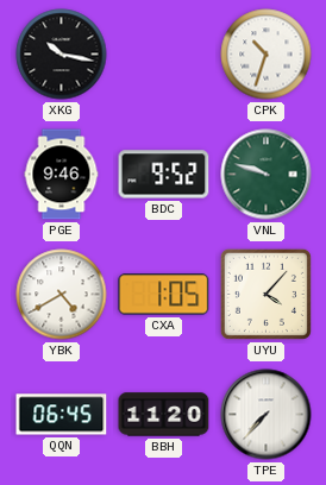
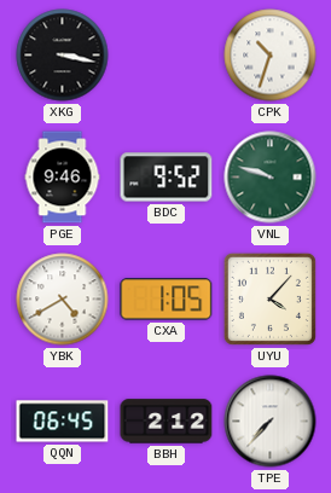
XKG: 10:17 -> 3:17 (63, 56)
BBH: 11:20 -> 2:12 (167, 422)
